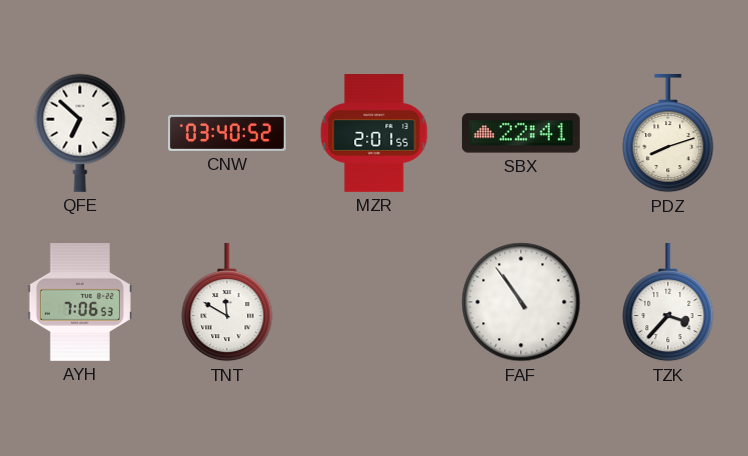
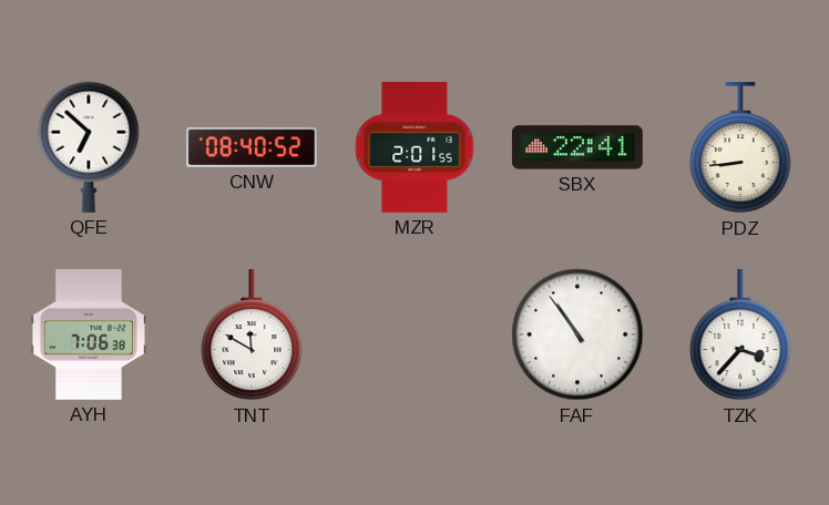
CNW: 03:40 -> 08:40 (253, 147)
PDZ: 8:12 -> 8:44 (740, 147)
AYH: 7:06:53 -> 7:06:38 (89, 336)
